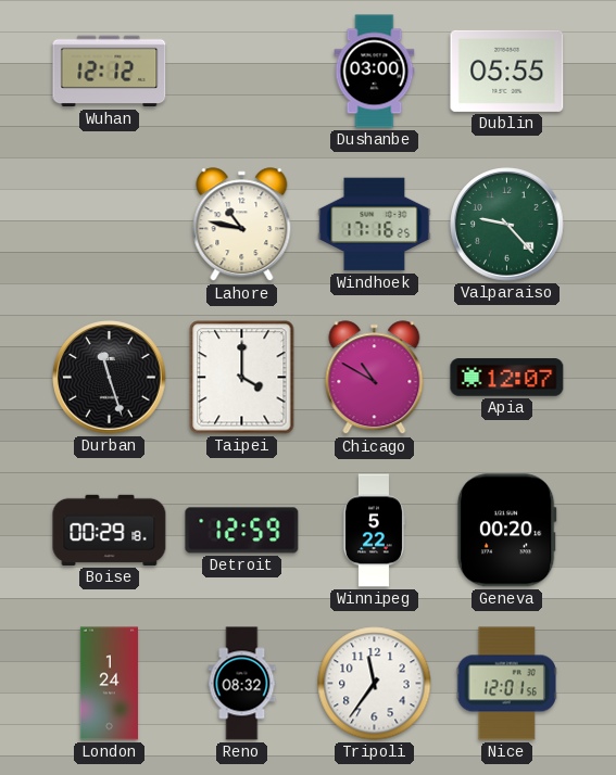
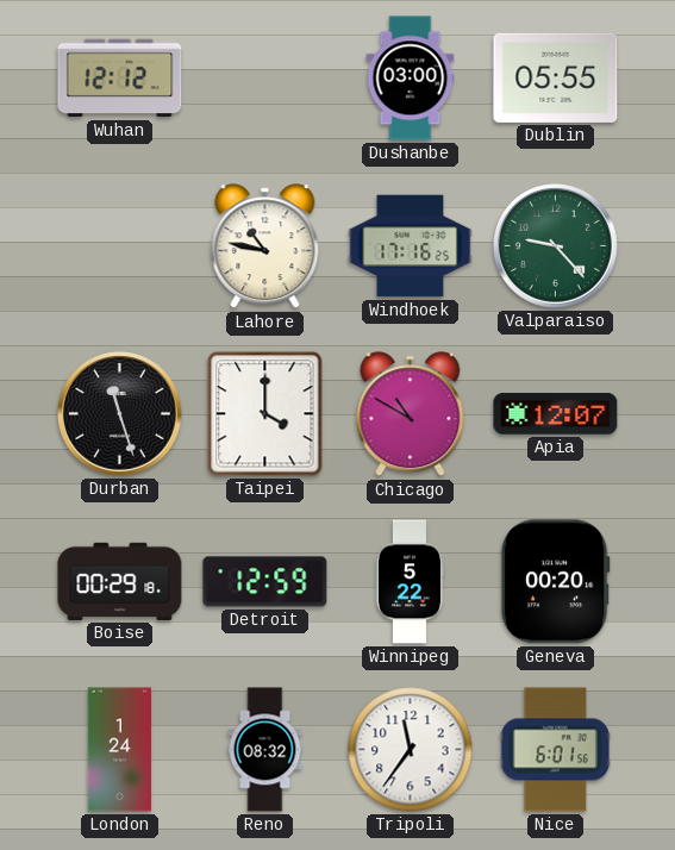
Nice: 12:01 -> 6:01 (555, 750)
